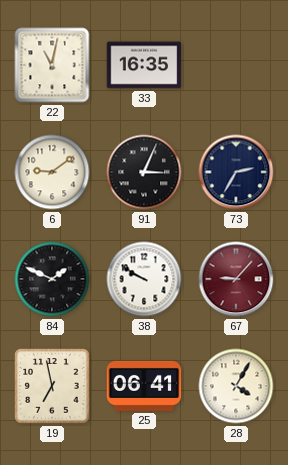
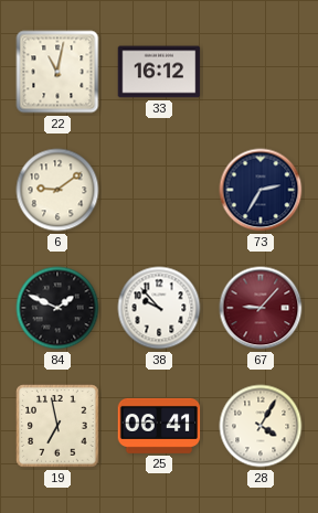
33: 16:35 -> 16:12 (159, 72)
91: 3:04 -> none (144, 172)
38: 9:50 -> 9:53 (159, 308)
